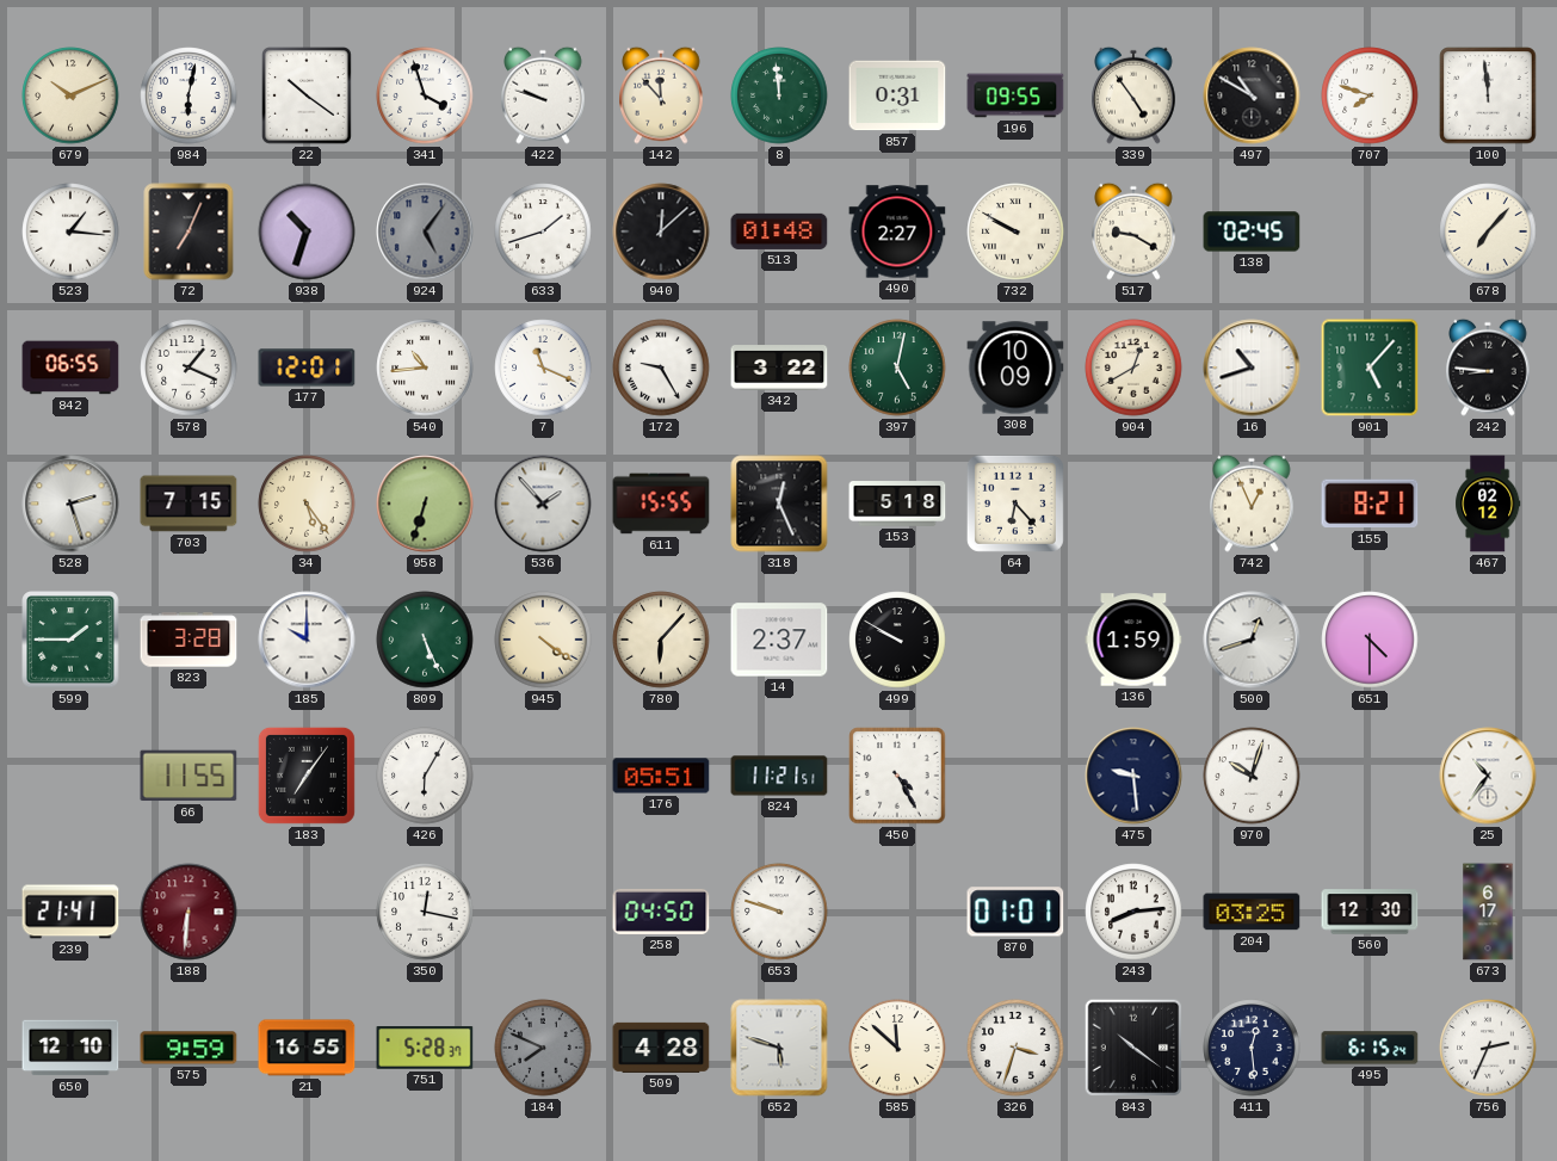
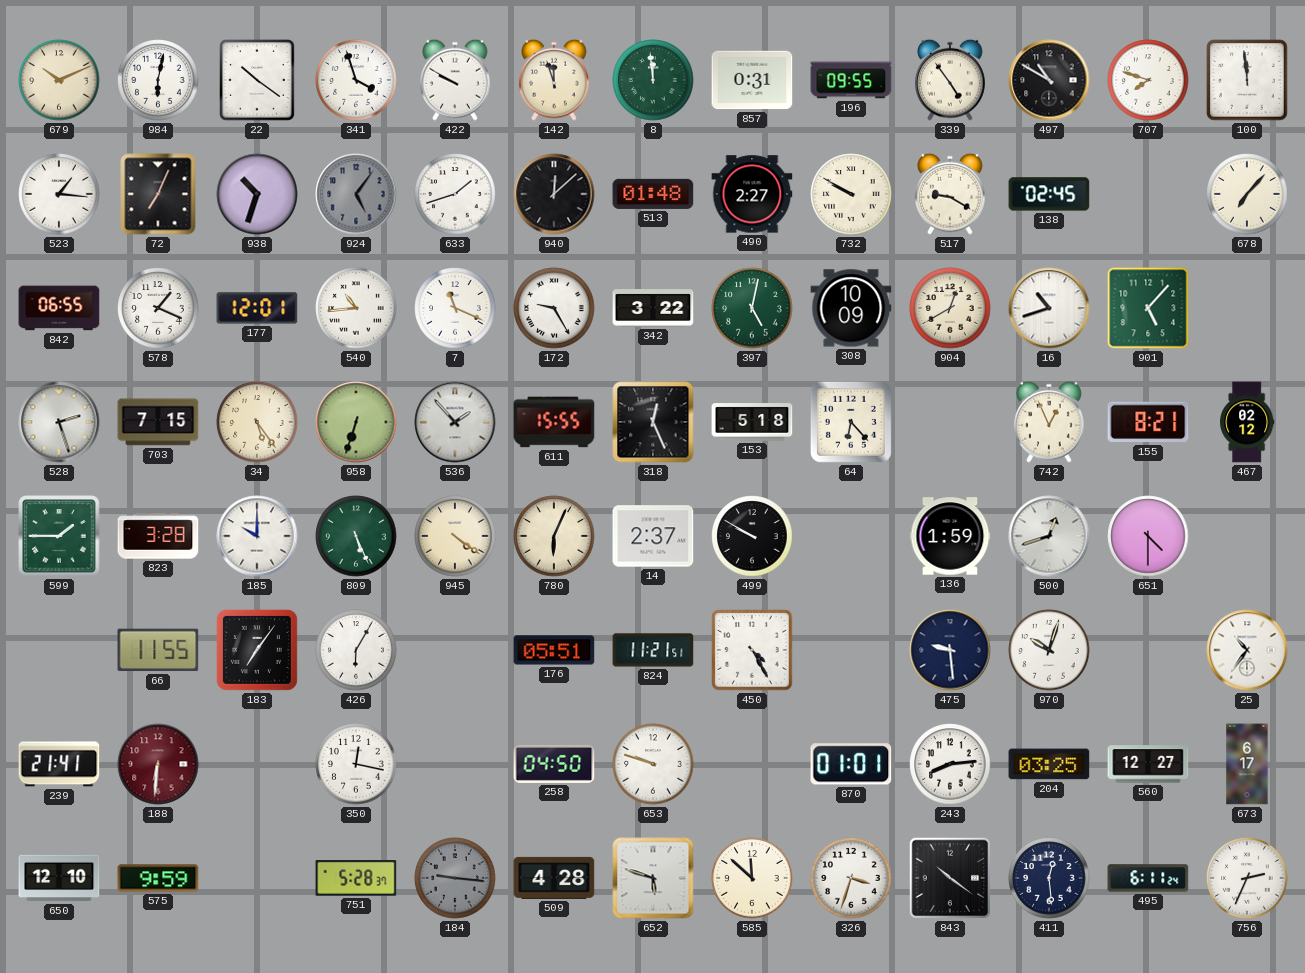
422: 9:48 -> 9:50 (455, 80)
142: 11:53 -> 11:57 (554, 80)
242: 8:46 -> none (1488, 368)
780: 6:07 -> 6:04 (554, 536)
560: 12:30 -> 12:27 (1148, 764)
21: 16:55 -> none (307, 1048)
184: 7:49 -> 9:16 (455, 878)
495: 6:15 -> 6:11 (1148, 878)
